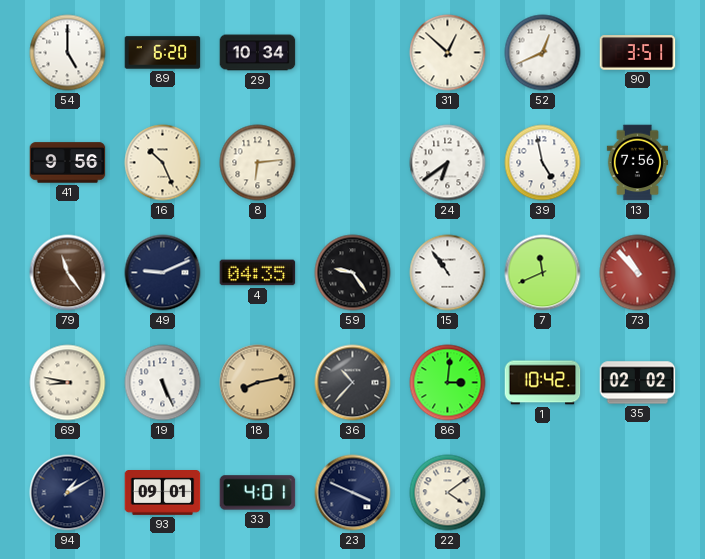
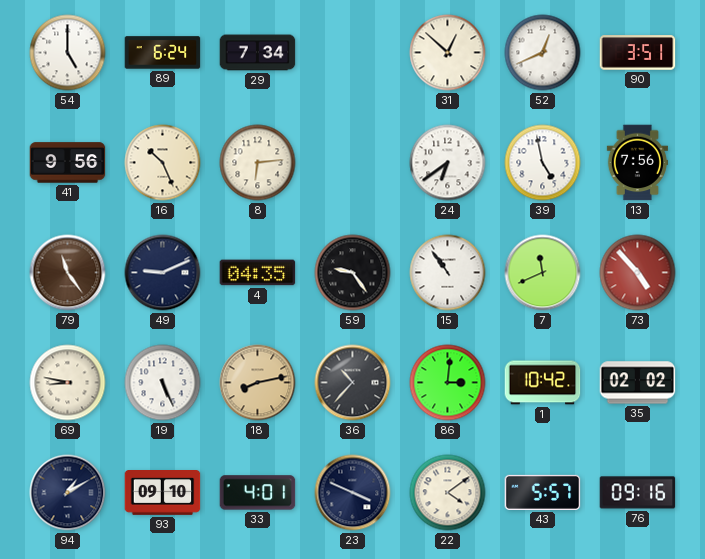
89: 6:20 -> 6:24 (163, 53)
29: 10:34 -> 7:34 (258, 53)
73: 10:53 -> 4:53 (638, 273)
93: 09:01 -> 09:10 (163, 493)
43: none -> 5:57 (543, 492)
76: none -> 09:16 (638, 493)
